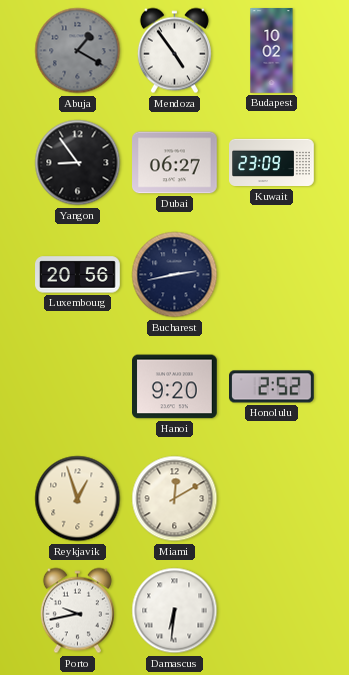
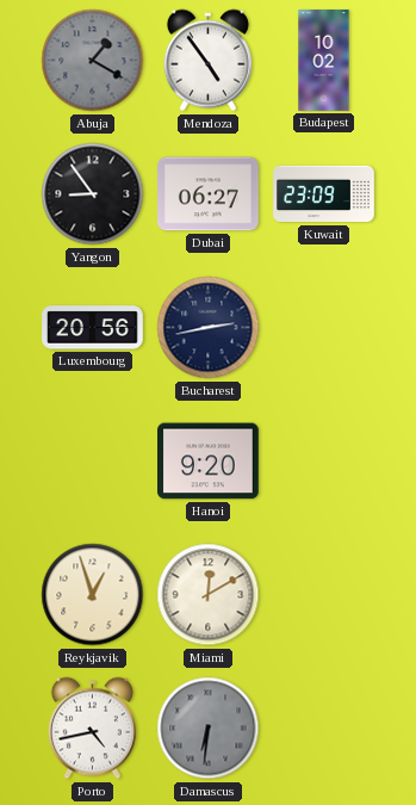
Honolulu: 2:52 -> none (272, 387)
Porto: 9:43 -> 4:43 (92, 729)
Damascus dial: white -> grey (209, 729)
